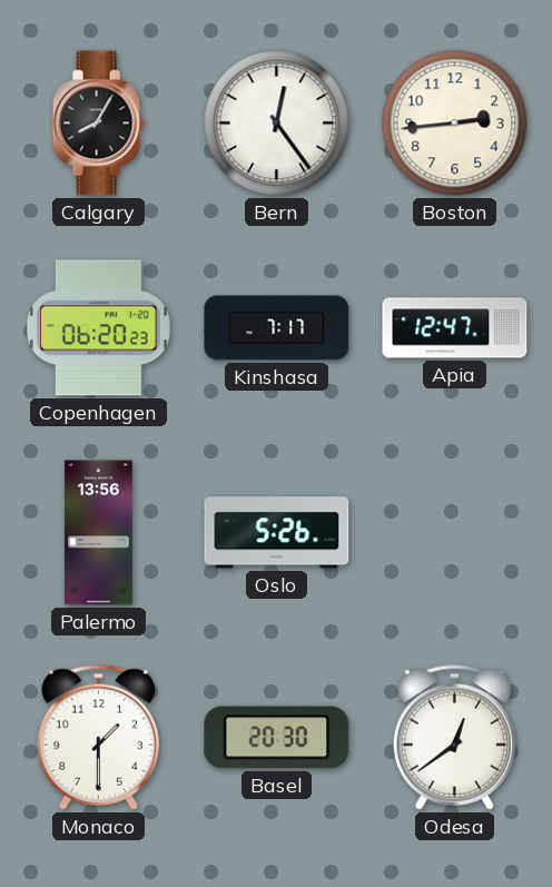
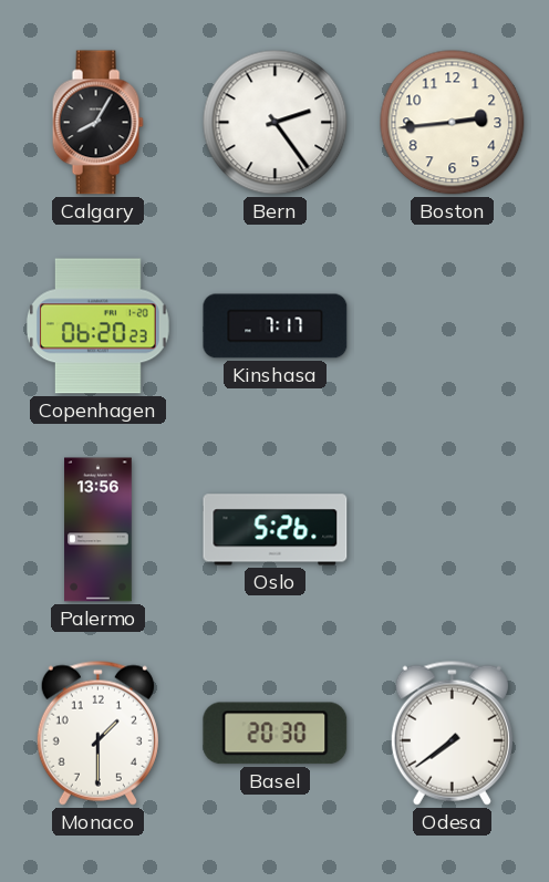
Bern: 12:24 -> 2:24 (276, 123)
Apia: 12:47 -> none (455, 328)
Odesa: 12:39 -> 7:39 (452, 733)
